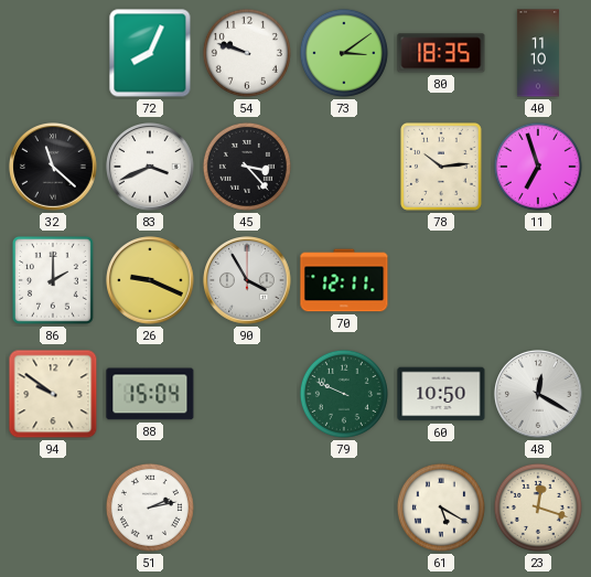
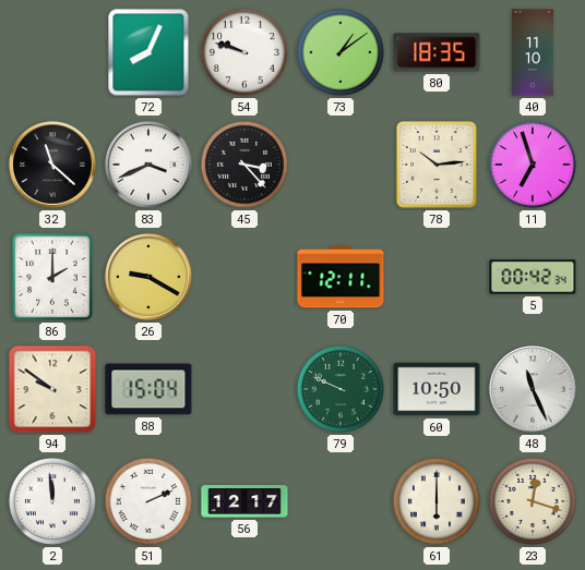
73: 3:09 -> 1:09 (341, 52)
26: 9:19 -> 9:20 (148, 277)
90: 3:55 -> none (247, 280)
5: none -> 00:42 (533, 277)
48: 12:20 -> 11:26 (533, 389)
2: none -> 11:59 (52, 501)
51: 2:13 -> 2:11 (148, 501)
56: none -> 12:17 (244, 501)
61: 5:20 -> 6:00 (437, 501)
